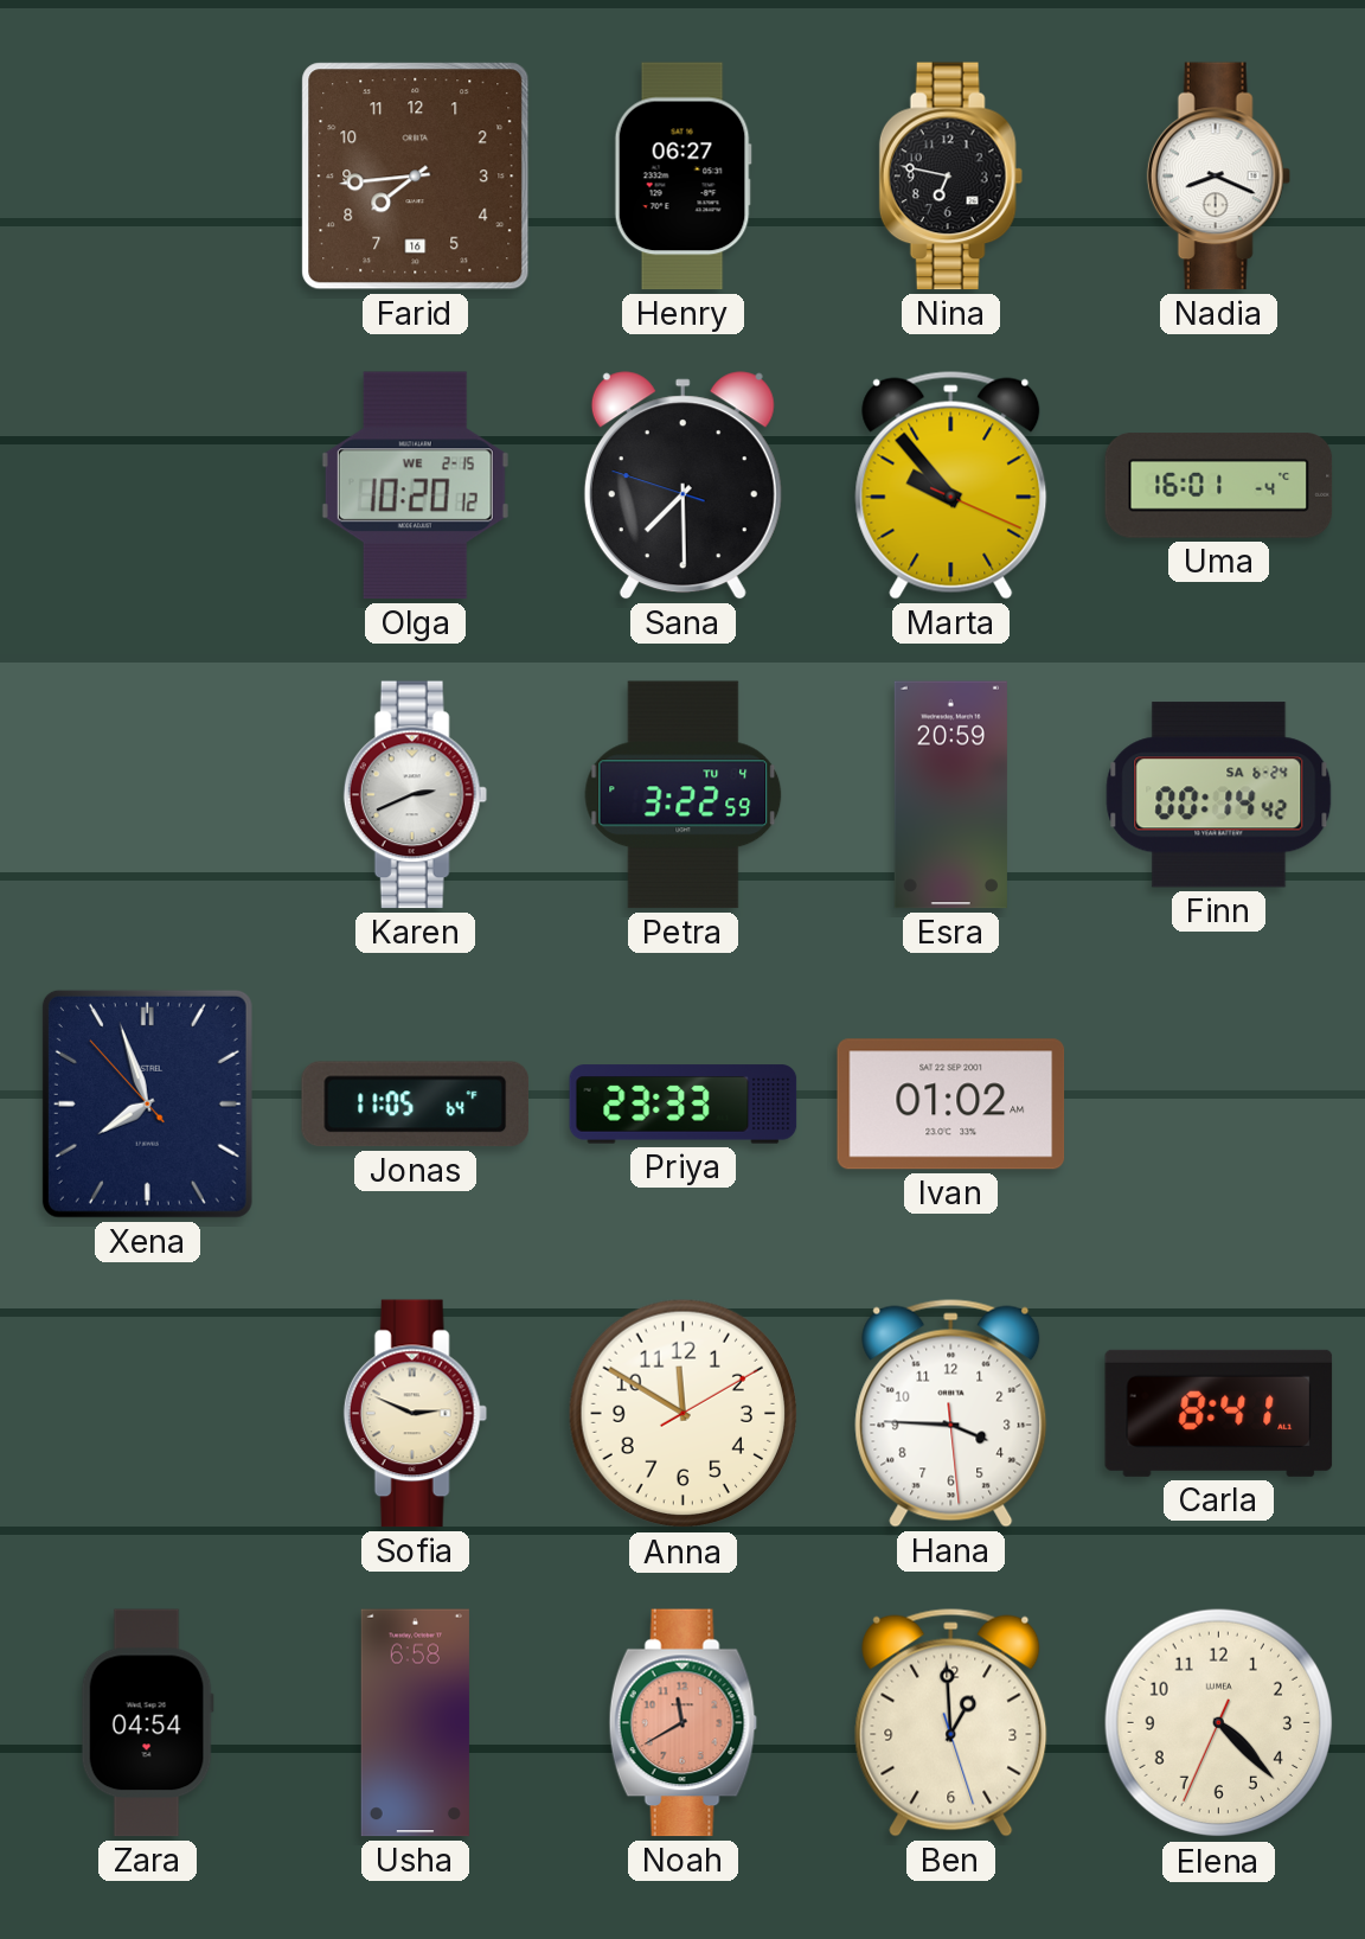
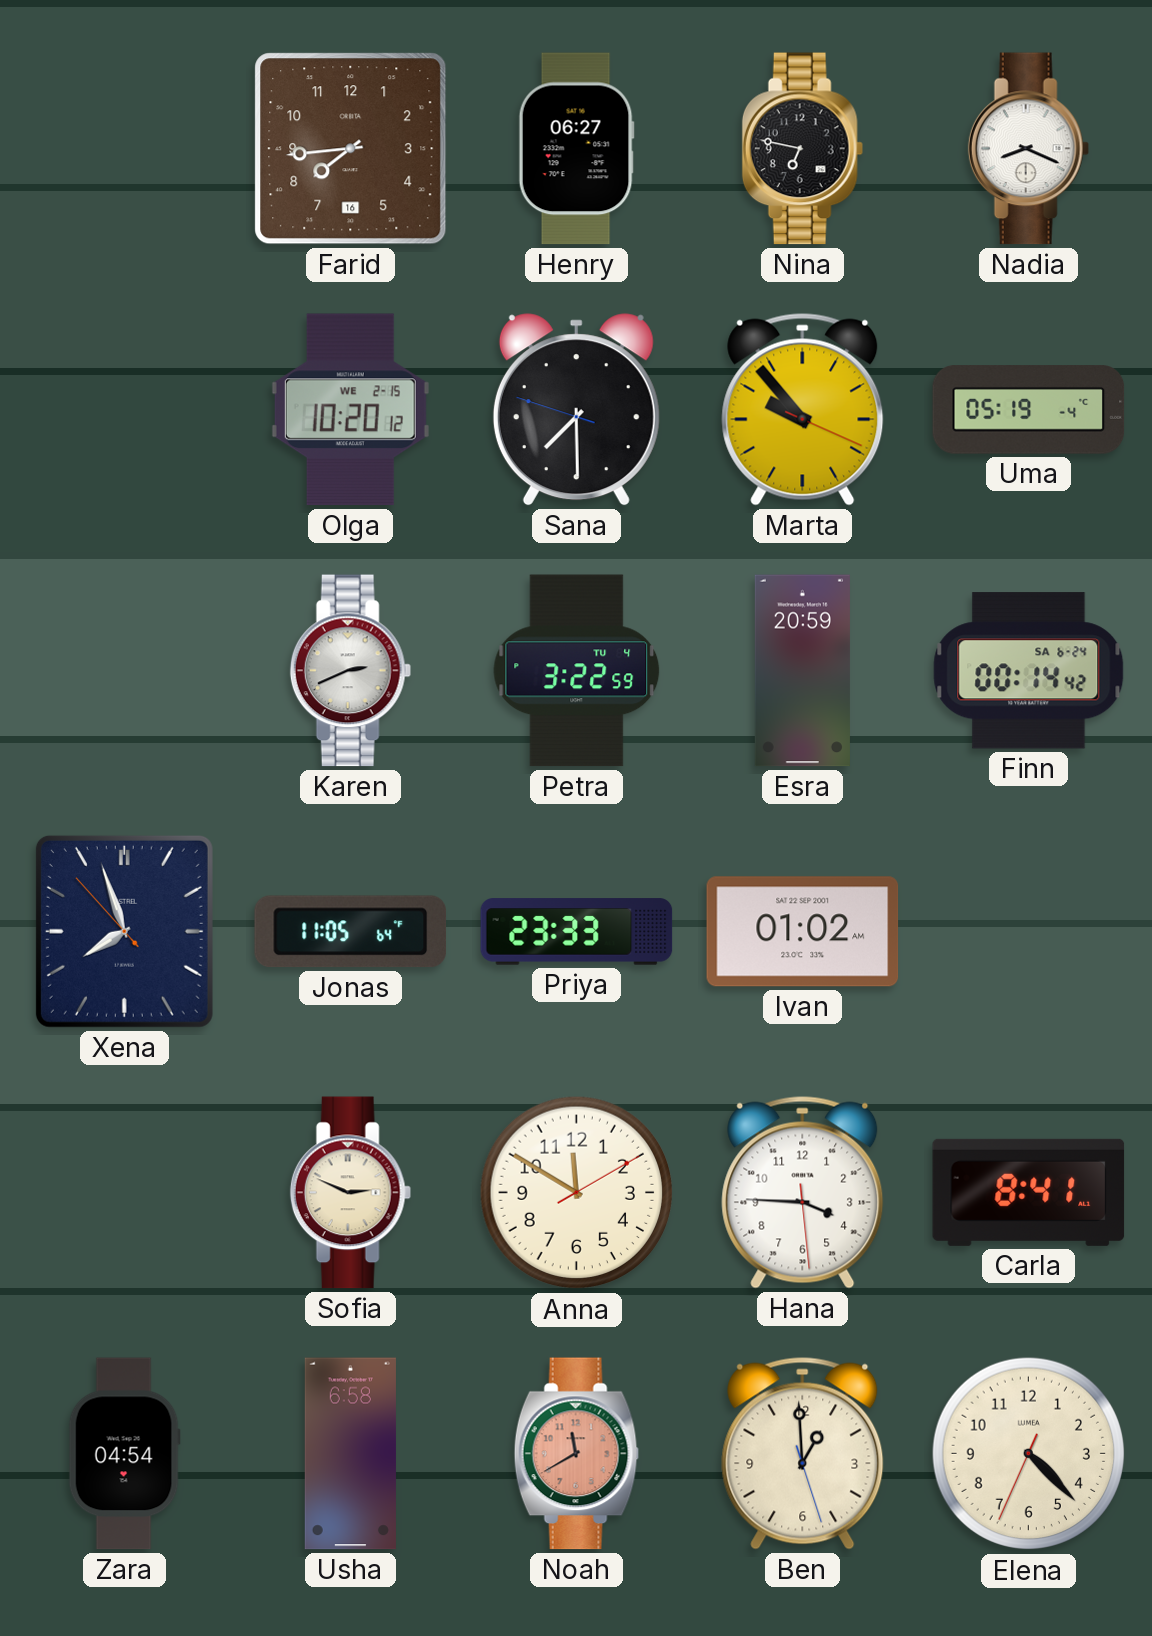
Uma: 16:01 -> 05:19 (1029, 410)
